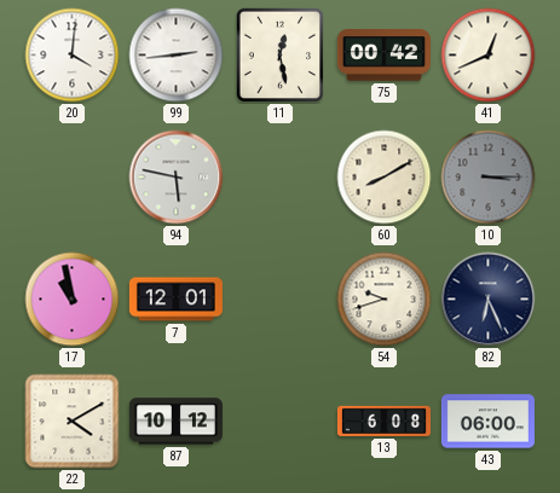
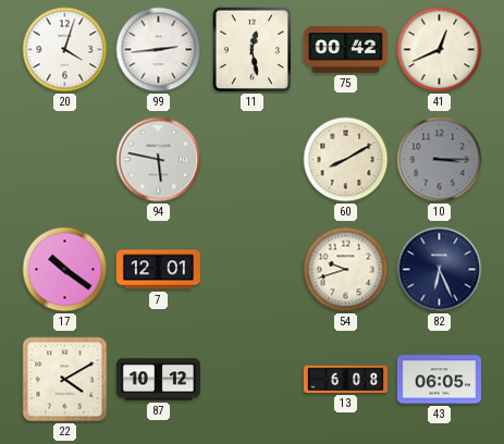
20: 4:01 -> 4:03 (65, 50)
17: 10:58 -> 10:21 (65, 270)
43: 06:00 -> 06:05 (439, 380)
